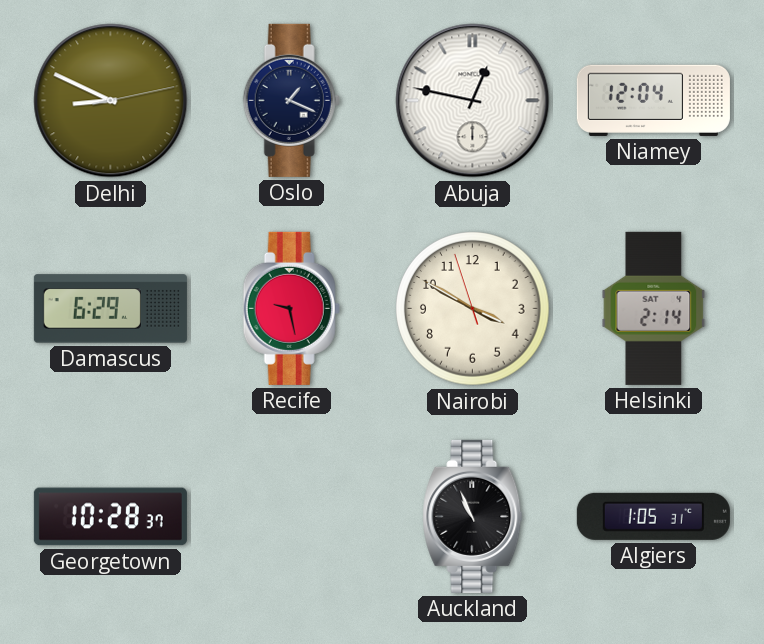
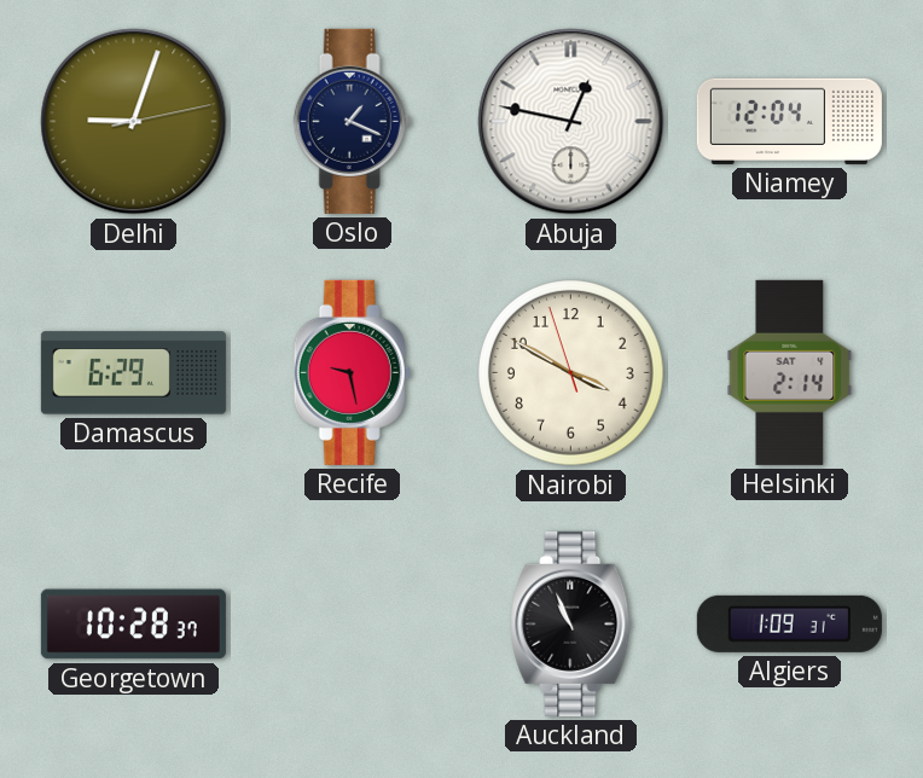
Delhi: 8:49 -> 9:03 (134, 122)
Algiers: 1:05 -> 1:09 (789, 623)
